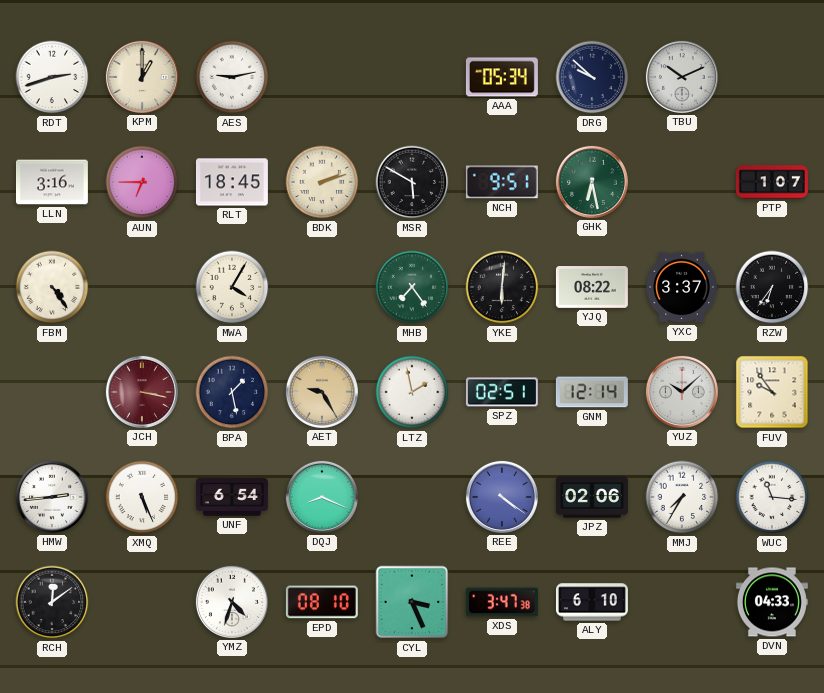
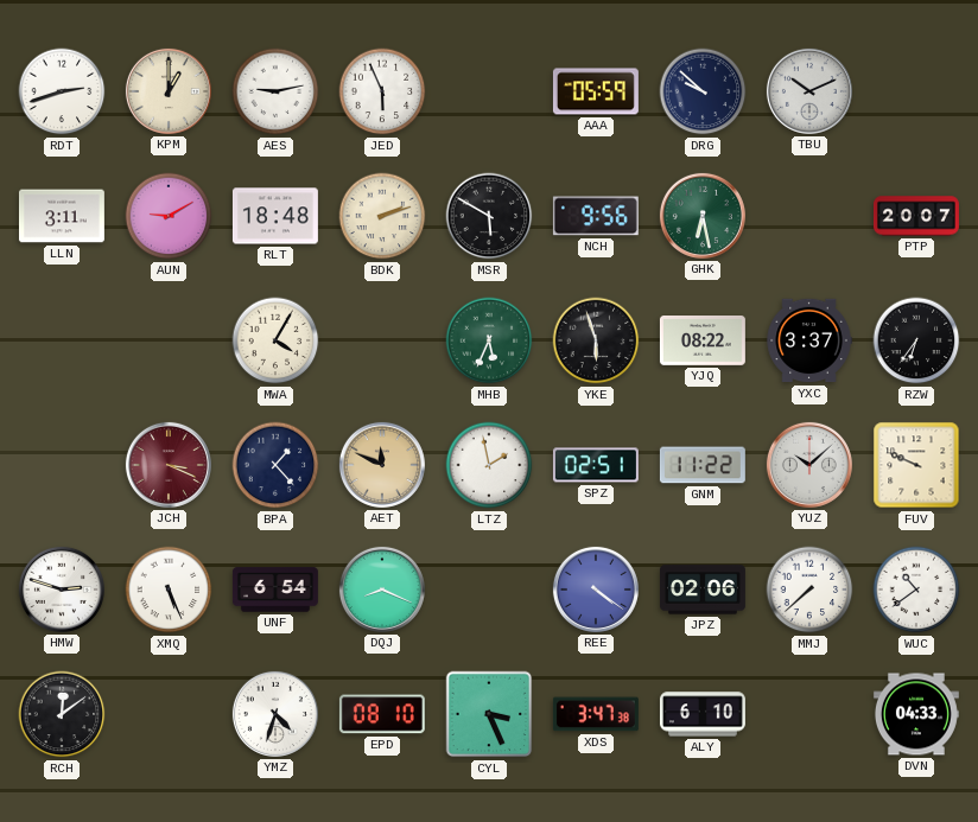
JED: none -> 5:56 (382, 91)
AAA: 05:34 -> 05:59 (596, 91)
LLN: 3:16 -> 3:11 (62, 216)
AUN: 6:45 -> 9:10 (169, 216)
RLT: 18:45 -> 18:48 (275, 216)
NCH: 9:51 -> 9:56 (596, 216)
PTP: 1:07 -> 20:07 (916, 216)
FBM: 4:24 -> none (52, 287)
MHB: 7:24 -> 5:34 (489, 340)
YKE: 6:01 -> 5:57 (596, 340)
JCH: 3:17 -> 3:19 (169, 465)
BPA: 1:28 -> 1:23 (275, 465)
AET: 9:25 -> 11:49 (382, 465)
GNM: 12:14 -> 11:22 (703, 465)
FUV: 9:54 -> 9:49 (916, 465)
HMW: 2:44 -> 2:48 (62, 590)
MMJ: 7:35 -> 7:38 (809, 590)
WUC: 11:16 -> 10:39 (916, 590)
